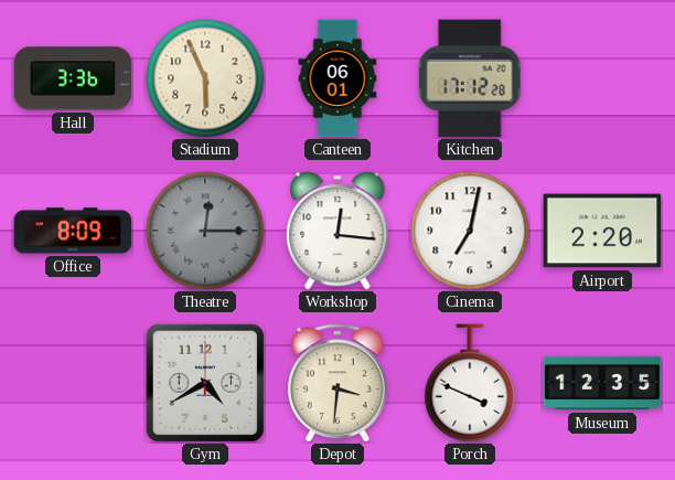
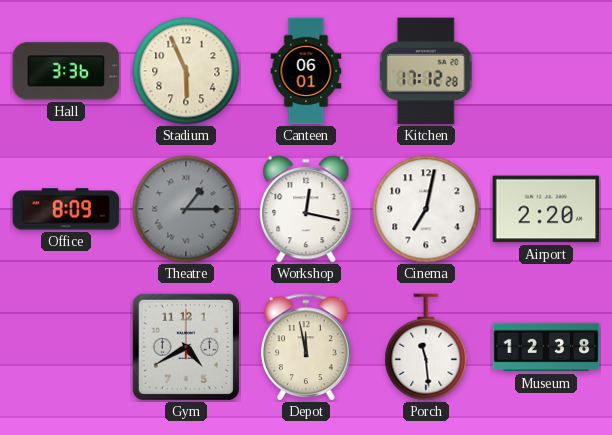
Theatre: 12:15 -> 1:15 (186, 209)
Workshop: 12:16 -> 12:17 (306, 209)
Depot: 3:31 -> 11:58 (307, 347)
Porch: 3:49 -> 11:29 (426, 347)
Museum: 12:35 -> 12:38 (546, 347)
